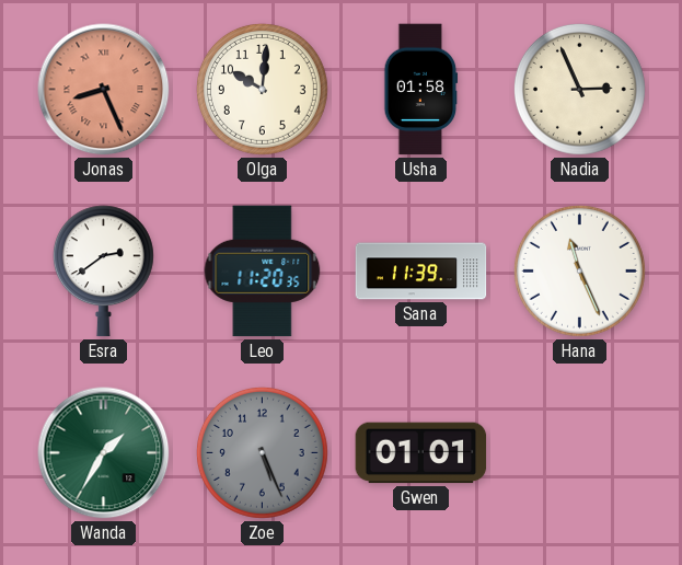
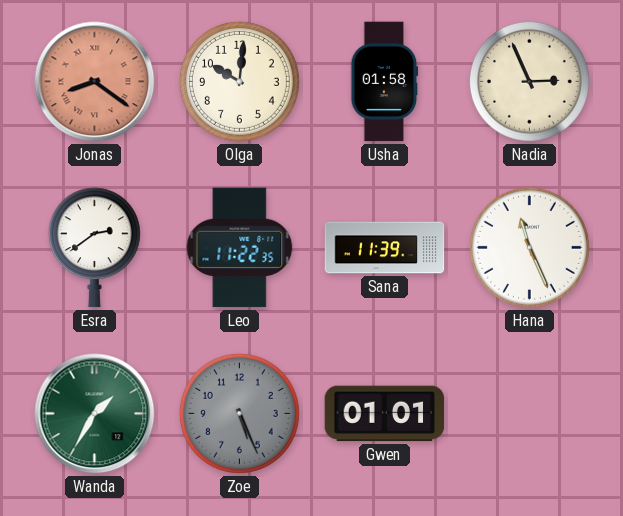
Jonas: 8:26 -> 8:21 (95, 82)
Leo: 11:20 -> 11:22 (240, 248)
